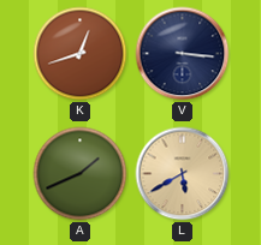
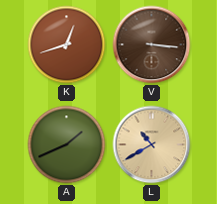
V dial: navy -> brown (152, 45)
L: 5:40 -> 10:40 (152, 145)
